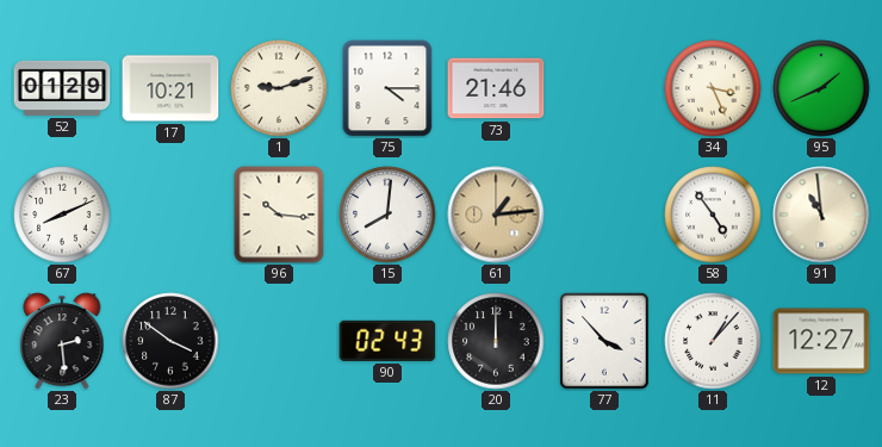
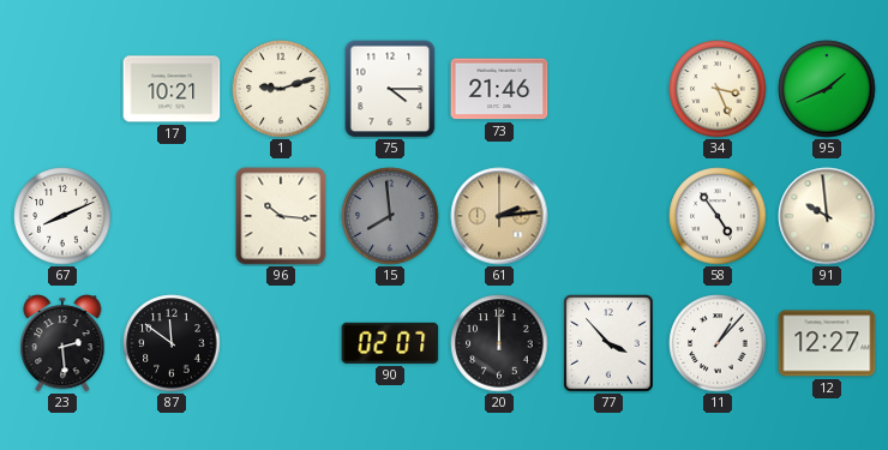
52: 01:29 -> none (62, 88)
15: 8:01 -> 7:59 (390, 216)
15 dial: white -> grey (390, 216)
61: 1:14 -> 2:14 (499, 216)
91: 10:59 -> 9:59 (827, 216)
87: 3:51 -> 11:51 (172, 343)
90: 02:43 -> 02:07 (390, 343)
